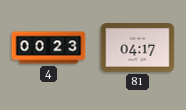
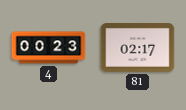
81: 04:17 -> 02:17 (138, 48)
